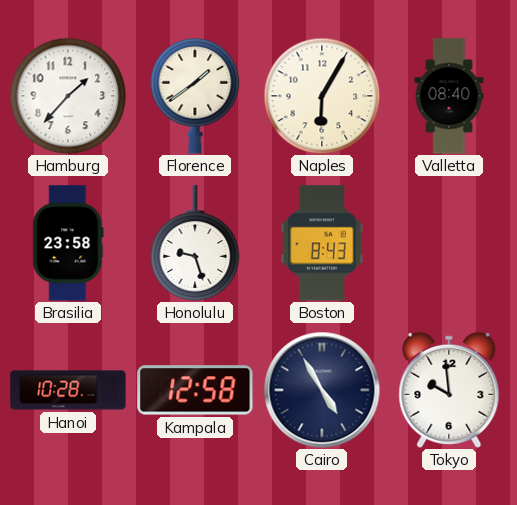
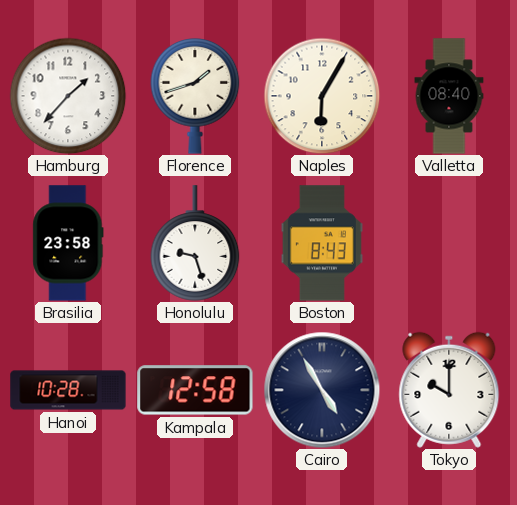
Florence: 1:39 -> 1:42 (195, 97)
Tokyo: 9:59 -> 10:00 (449, 390)
